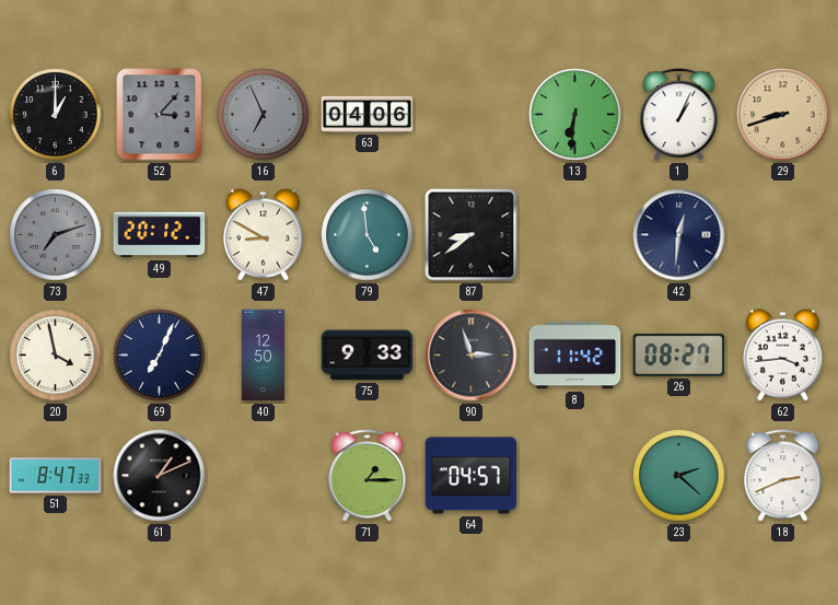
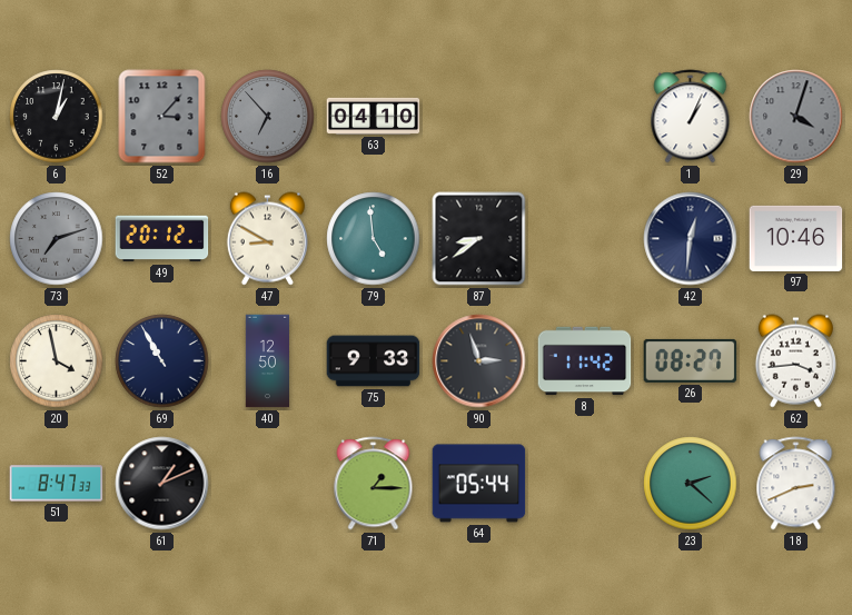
6: 1:00 -> 1:02 (57, 117)
16: 6:56 -> 6:53 (268, 117)
63: 04:06 -> 04:10 (374, 116)
13: 6:31 -> none (575, 115)
29: 8:42 -> 4:03 (796, 117)
29 dial: champagne -> grey (796, 117)
97: none -> 10:46 (796, 238)
69: 7:04 -> 10:55 (162, 361)
64: 04:57 -> 05:44 (479, 484)
